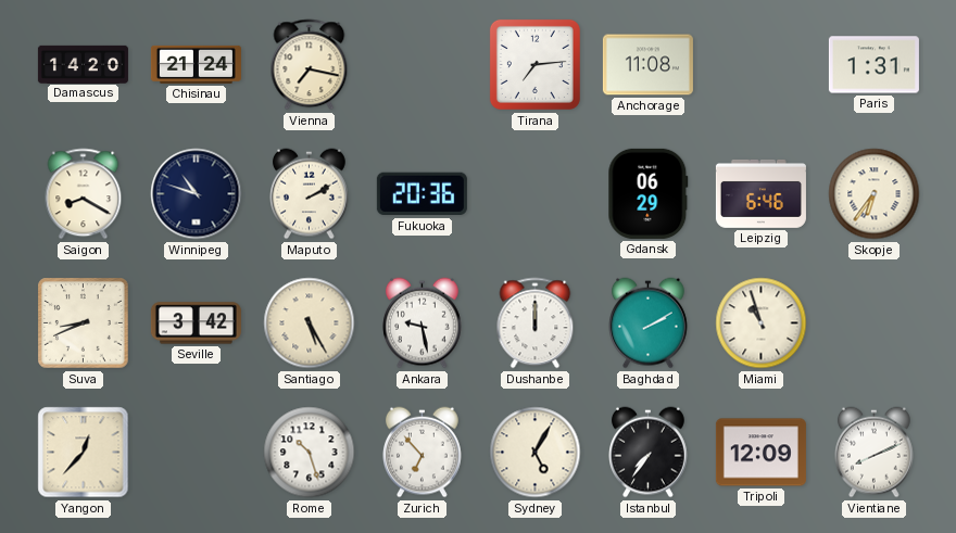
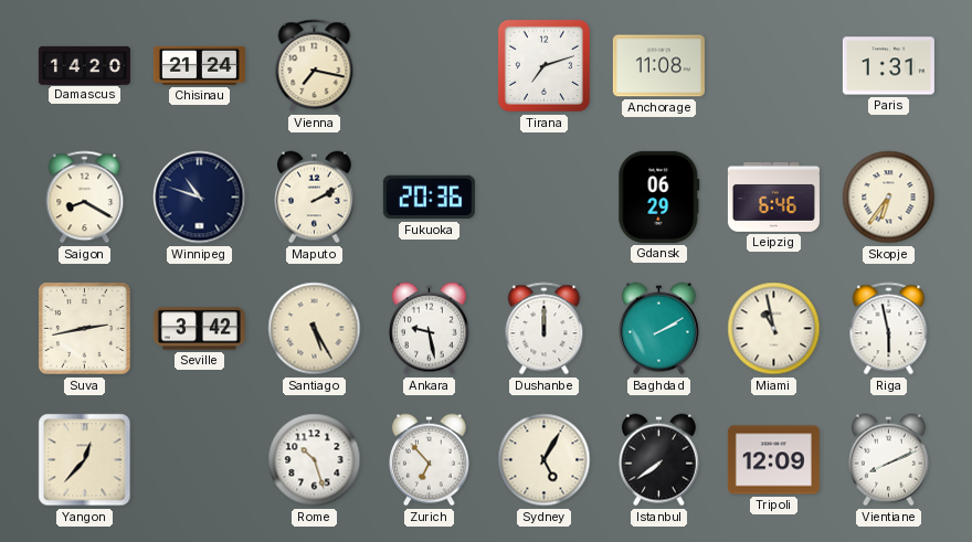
Tirana: 7:14 -> 7:12 (543, 65)
Suva: 8:41 -> 2:43 (85, 329)
Miami: 10:57 -> 10:58 (774, 329)
Riga: none -> 5:58 (889, 329)
Istanbul: 7:36 -> 7:39 (659, 460)
